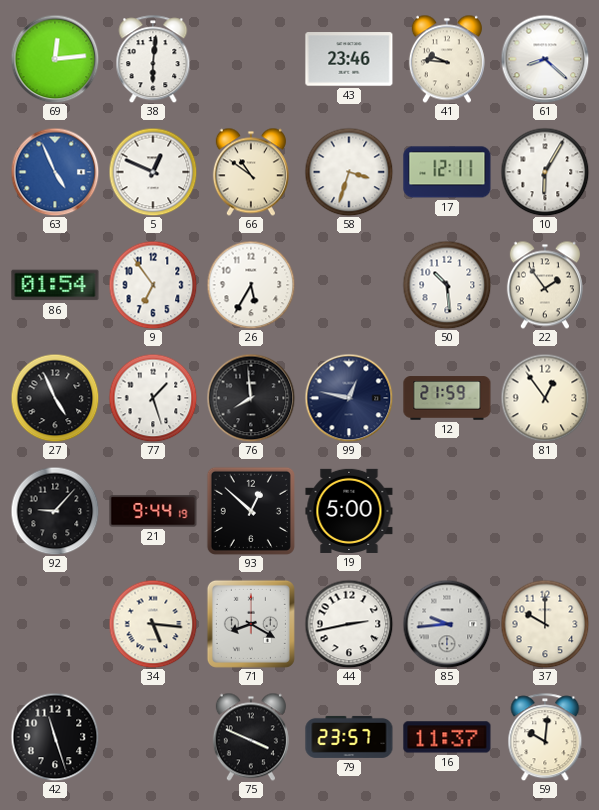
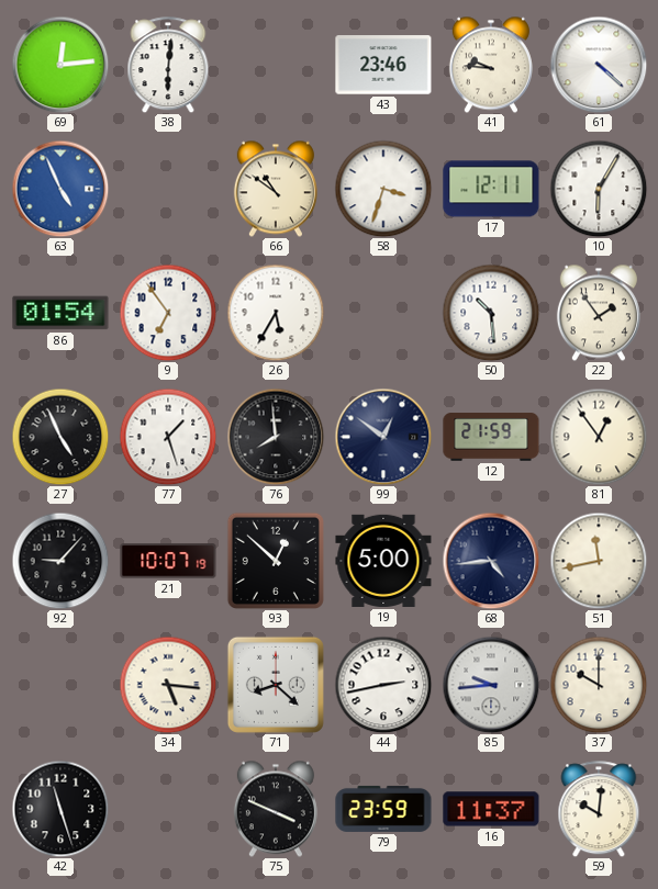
61: 8:22 -> 4:22 (599, 65)
5: 12:49 -> none (153, 172)
99: 12:47 -> 12:51 (383, 437)
21: 9:44 -> 10:07 (168, 561)
68: none -> 4:44 (491, 561)
51: none -> 11:43 (599, 561)
71: 8:20 -> 8:22 (276, 685)
79: 23:57 -> 23:59 (383, 809)
